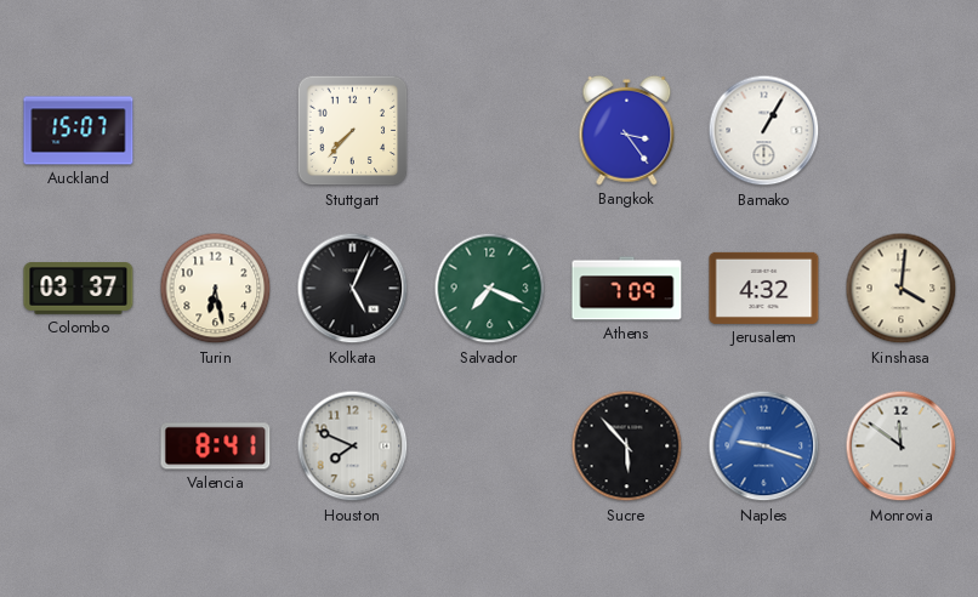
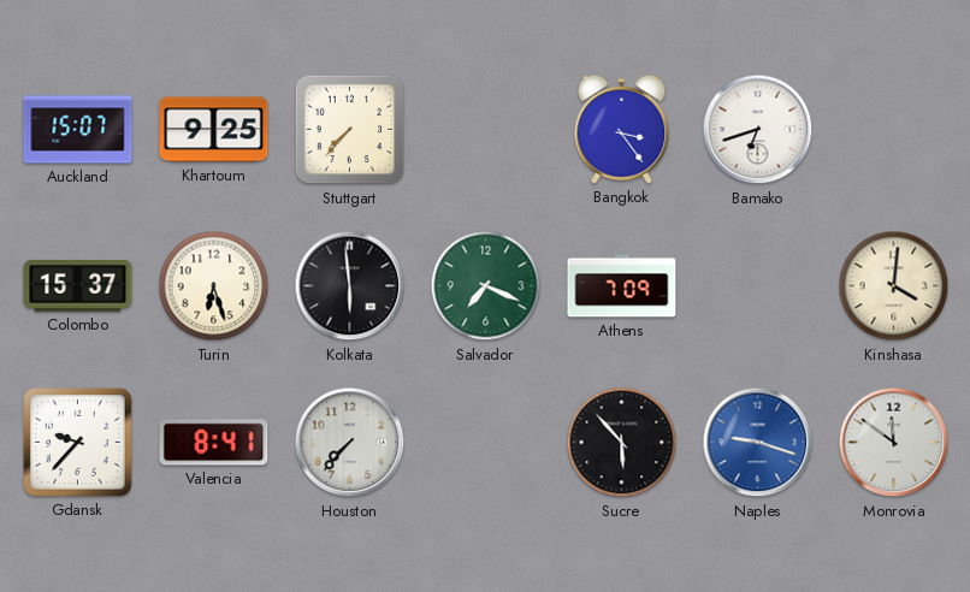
Khartoum: none -> 9:25 (214, 130)
Bamako: 1:05 -> 6:42 (758, 130)
Colombo: 03:37 -> 15:37 (78, 286)
Turin: 6:28 -> 6:27 (214, 286)
Kolkata: 5:04 -> 5:59 (350, 286)
Jerusalem: 4:32 -> none (764, 288)
Gdansk: none -> 9:37 (78, 443)
Houston: 7:49 -> 7:37 (350, 443)
